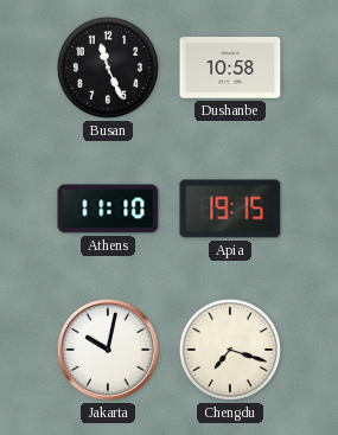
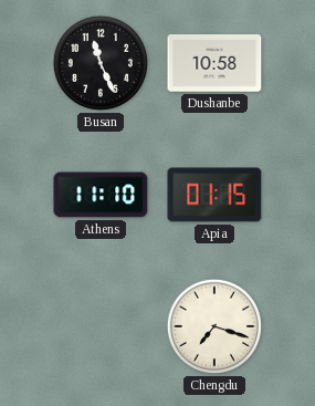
Apia: 19:15 -> 01:15 (214, 195)
Jakarta: 10:02 -> none (108, 350)
